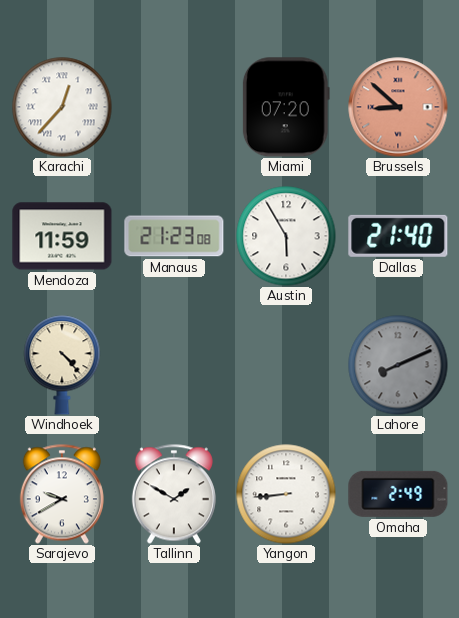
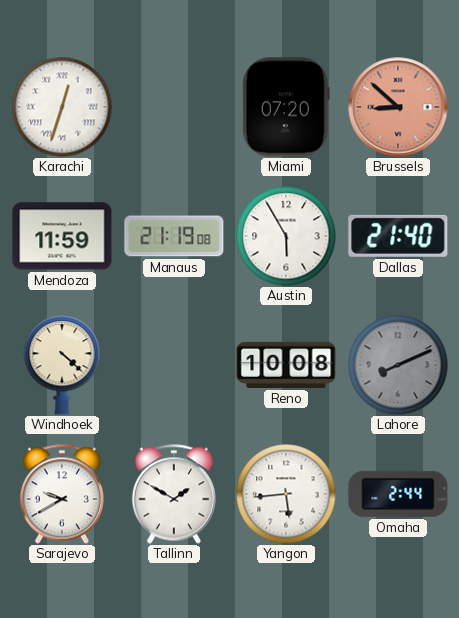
Karachi: 12:37 -> 12:33 (62, 107)
Manaus: 21:23 -> 21:19 (174, 236)
Windhoek: 4:23 -> 4:22 (62, 365)
Reno: none -> 10:08 (286, 365)
Yangon: 8:44 -> 5:44 (286, 494)
Omaha: 2:49 -> 2:44 (398, 494)
